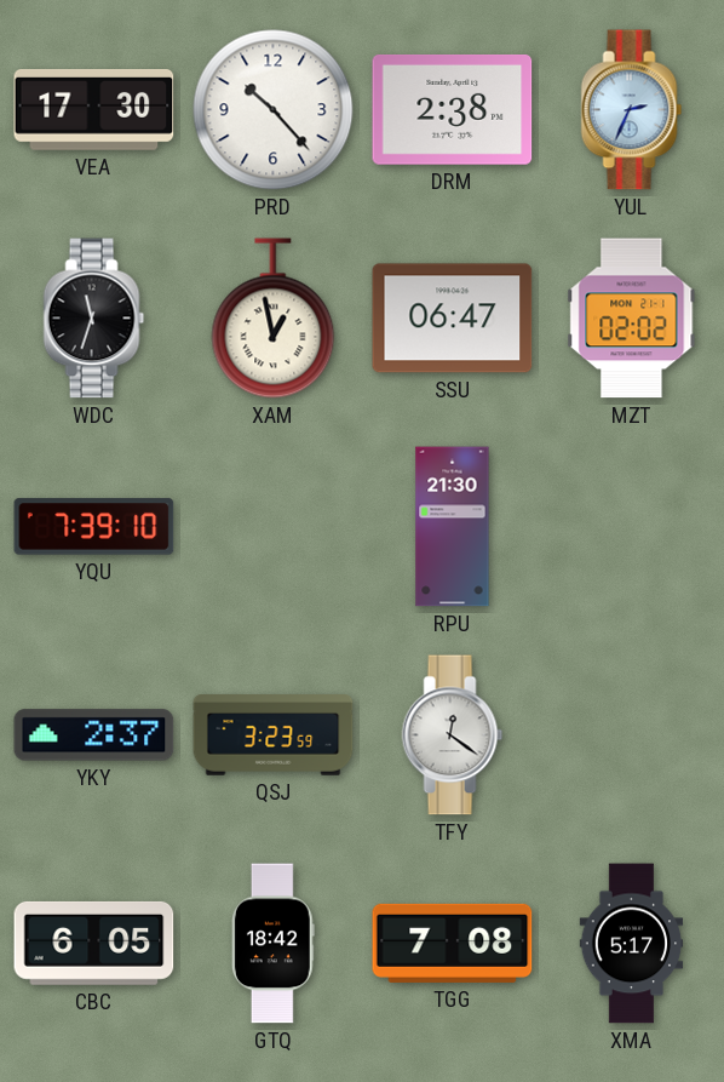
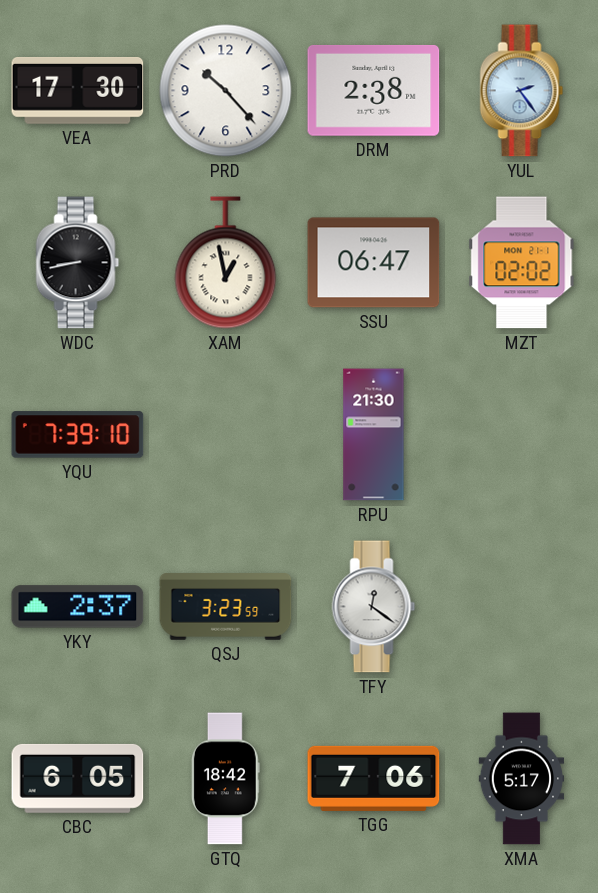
YUL: 2:34 -> 2:24 (522, 91)
WDC: 11:33 -> 8:43 (78, 263)
TGG: 7:08 -> 7:06 (374, 778)
